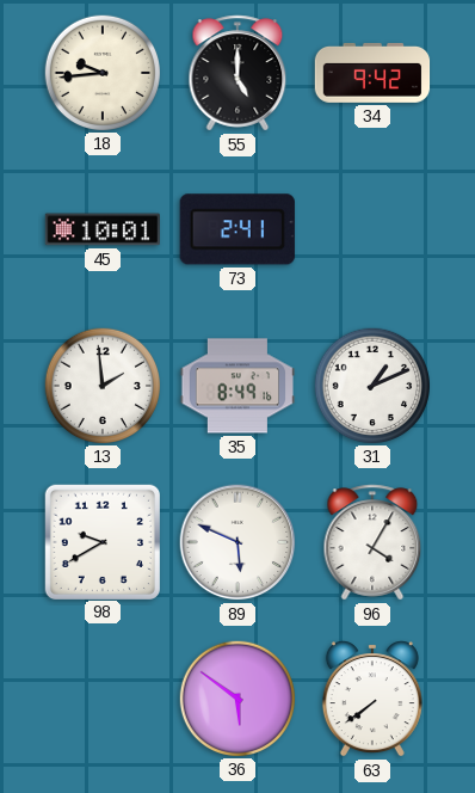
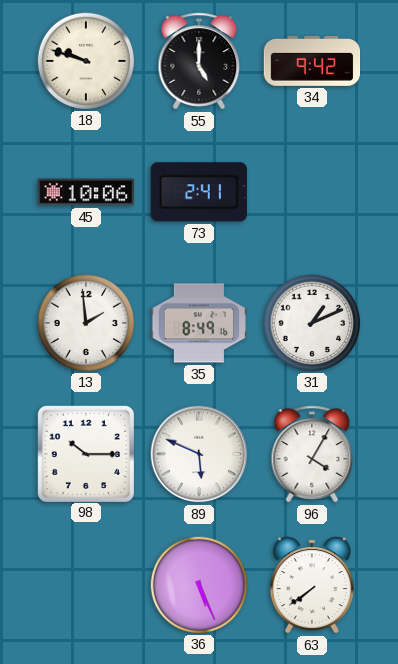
18: 9:44 -> 9:48 (85, 60)
45: 10:01 -> 10:06 (86, 192)
98: 9:40 -> 10:15 (85, 453)
36: 5:51 -> 5:26 (198, 584)
